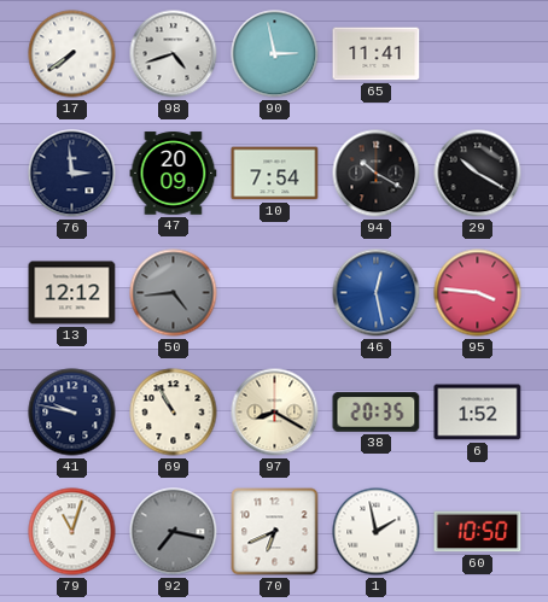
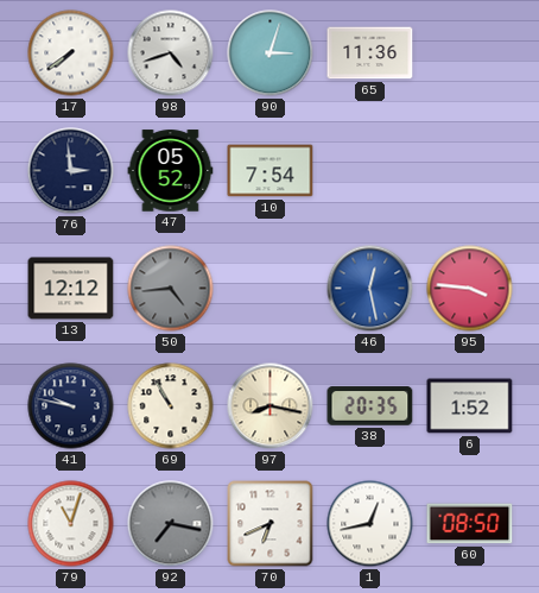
90: 2:58 -> 3:03 (271, 53)
65: 11:41 -> 11:36 (370, 53)
47: 20:09 -> 05:52 (171, 171)
94: 10:20 -> none (377, 174)
29: 10:20 -> none (478, 174)
97: 8:20 -> 8:17 (271, 406)
1: 1:58 -> 12:43 (370, 524)
60: 10:50 -> 08:50 (470, 524)
